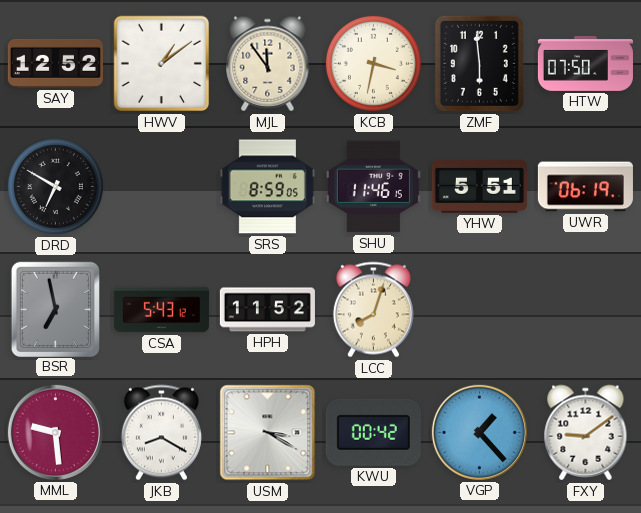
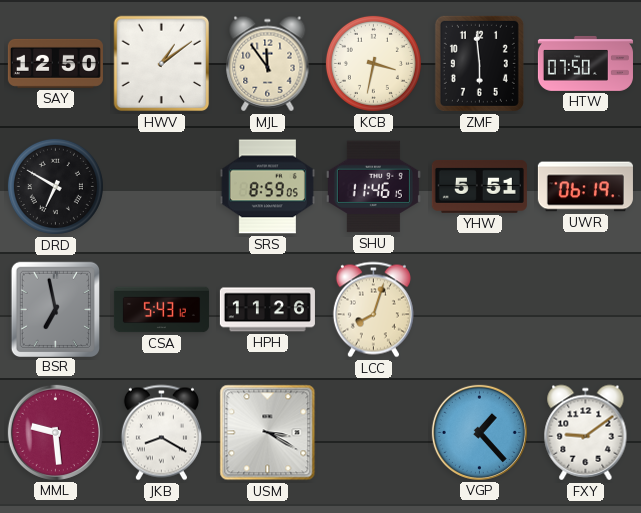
SAY: 12:52 -> 12:50 (55, 63)
HPH: 11:52 -> 11:26 (267, 310)
KWU: 00:42 -> none (373, 432)
